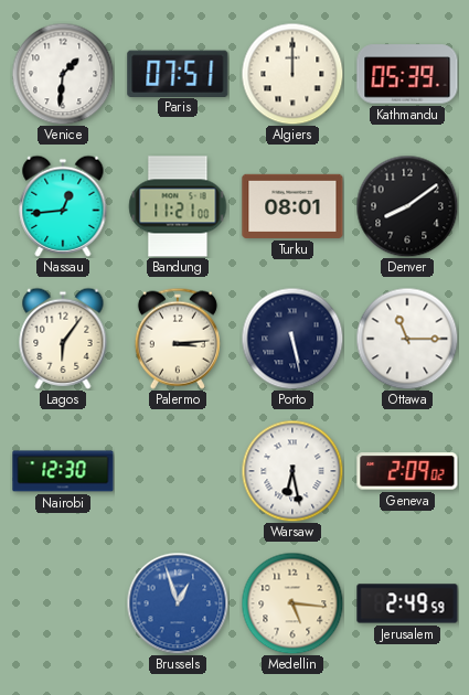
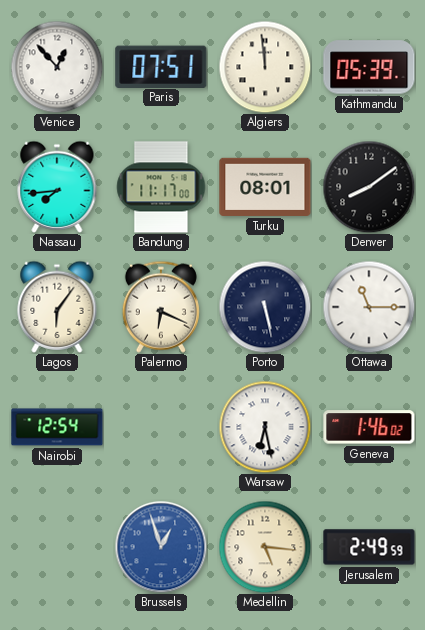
Venice: 1:31 -> 12:53 (57, 67)
Algiers: 12:00 -> 11:59 (265, 67)
Nassau: 12:44 -> 7:44 (57, 187)
Bandung: 11:21 -> 11:17 (161, 187)
Palermo: 3:14 -> 6:19 (161, 307)
Nairobi: 12:30 -> 12:54 (57, 427)
Geneva: 2:09 -> 1:46 (369, 427)
